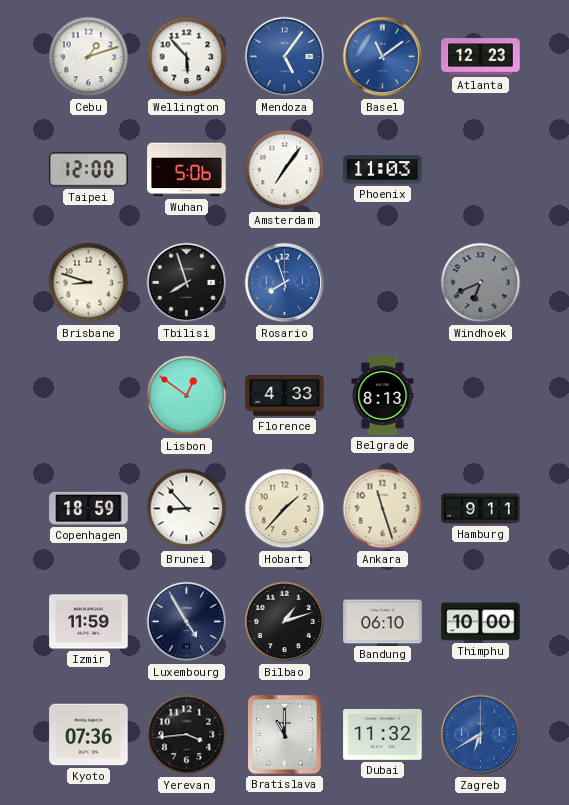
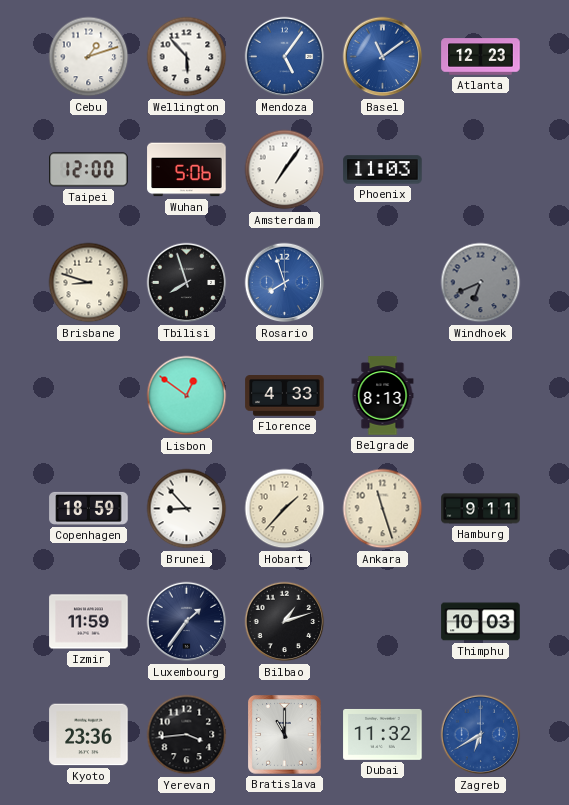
Luxembourg: 4:55 -> 1:36 (187, 622)
Bandung: 06:10 -> none (383, 622)
Thimphu: 10:00 -> 10:03 (481, 622)
Kyoto: 07:36 -> 23:36 (89, 735)
